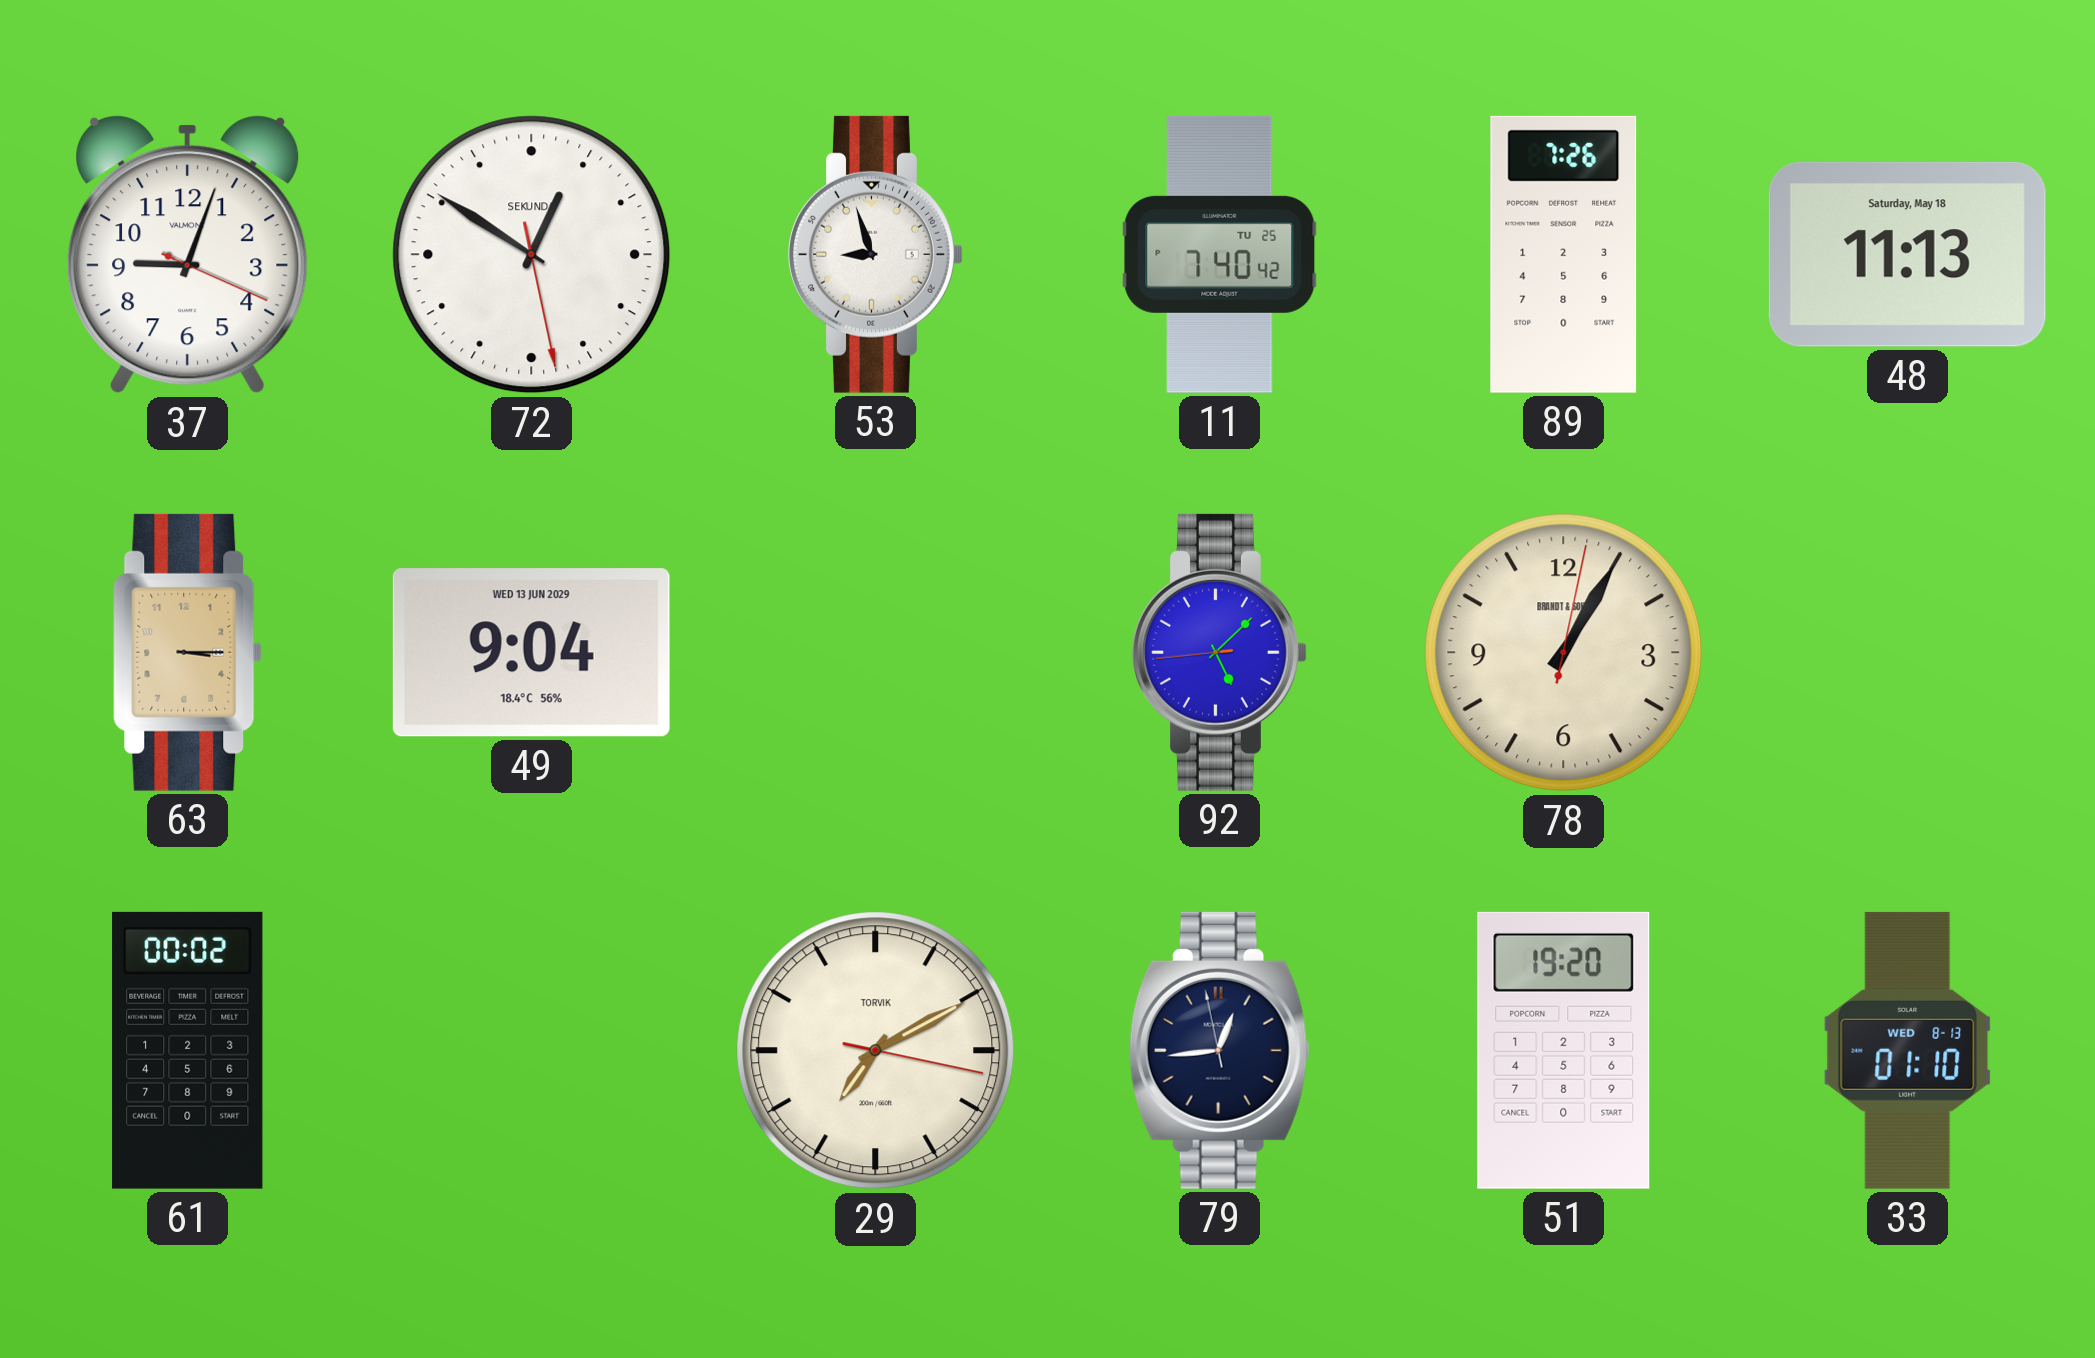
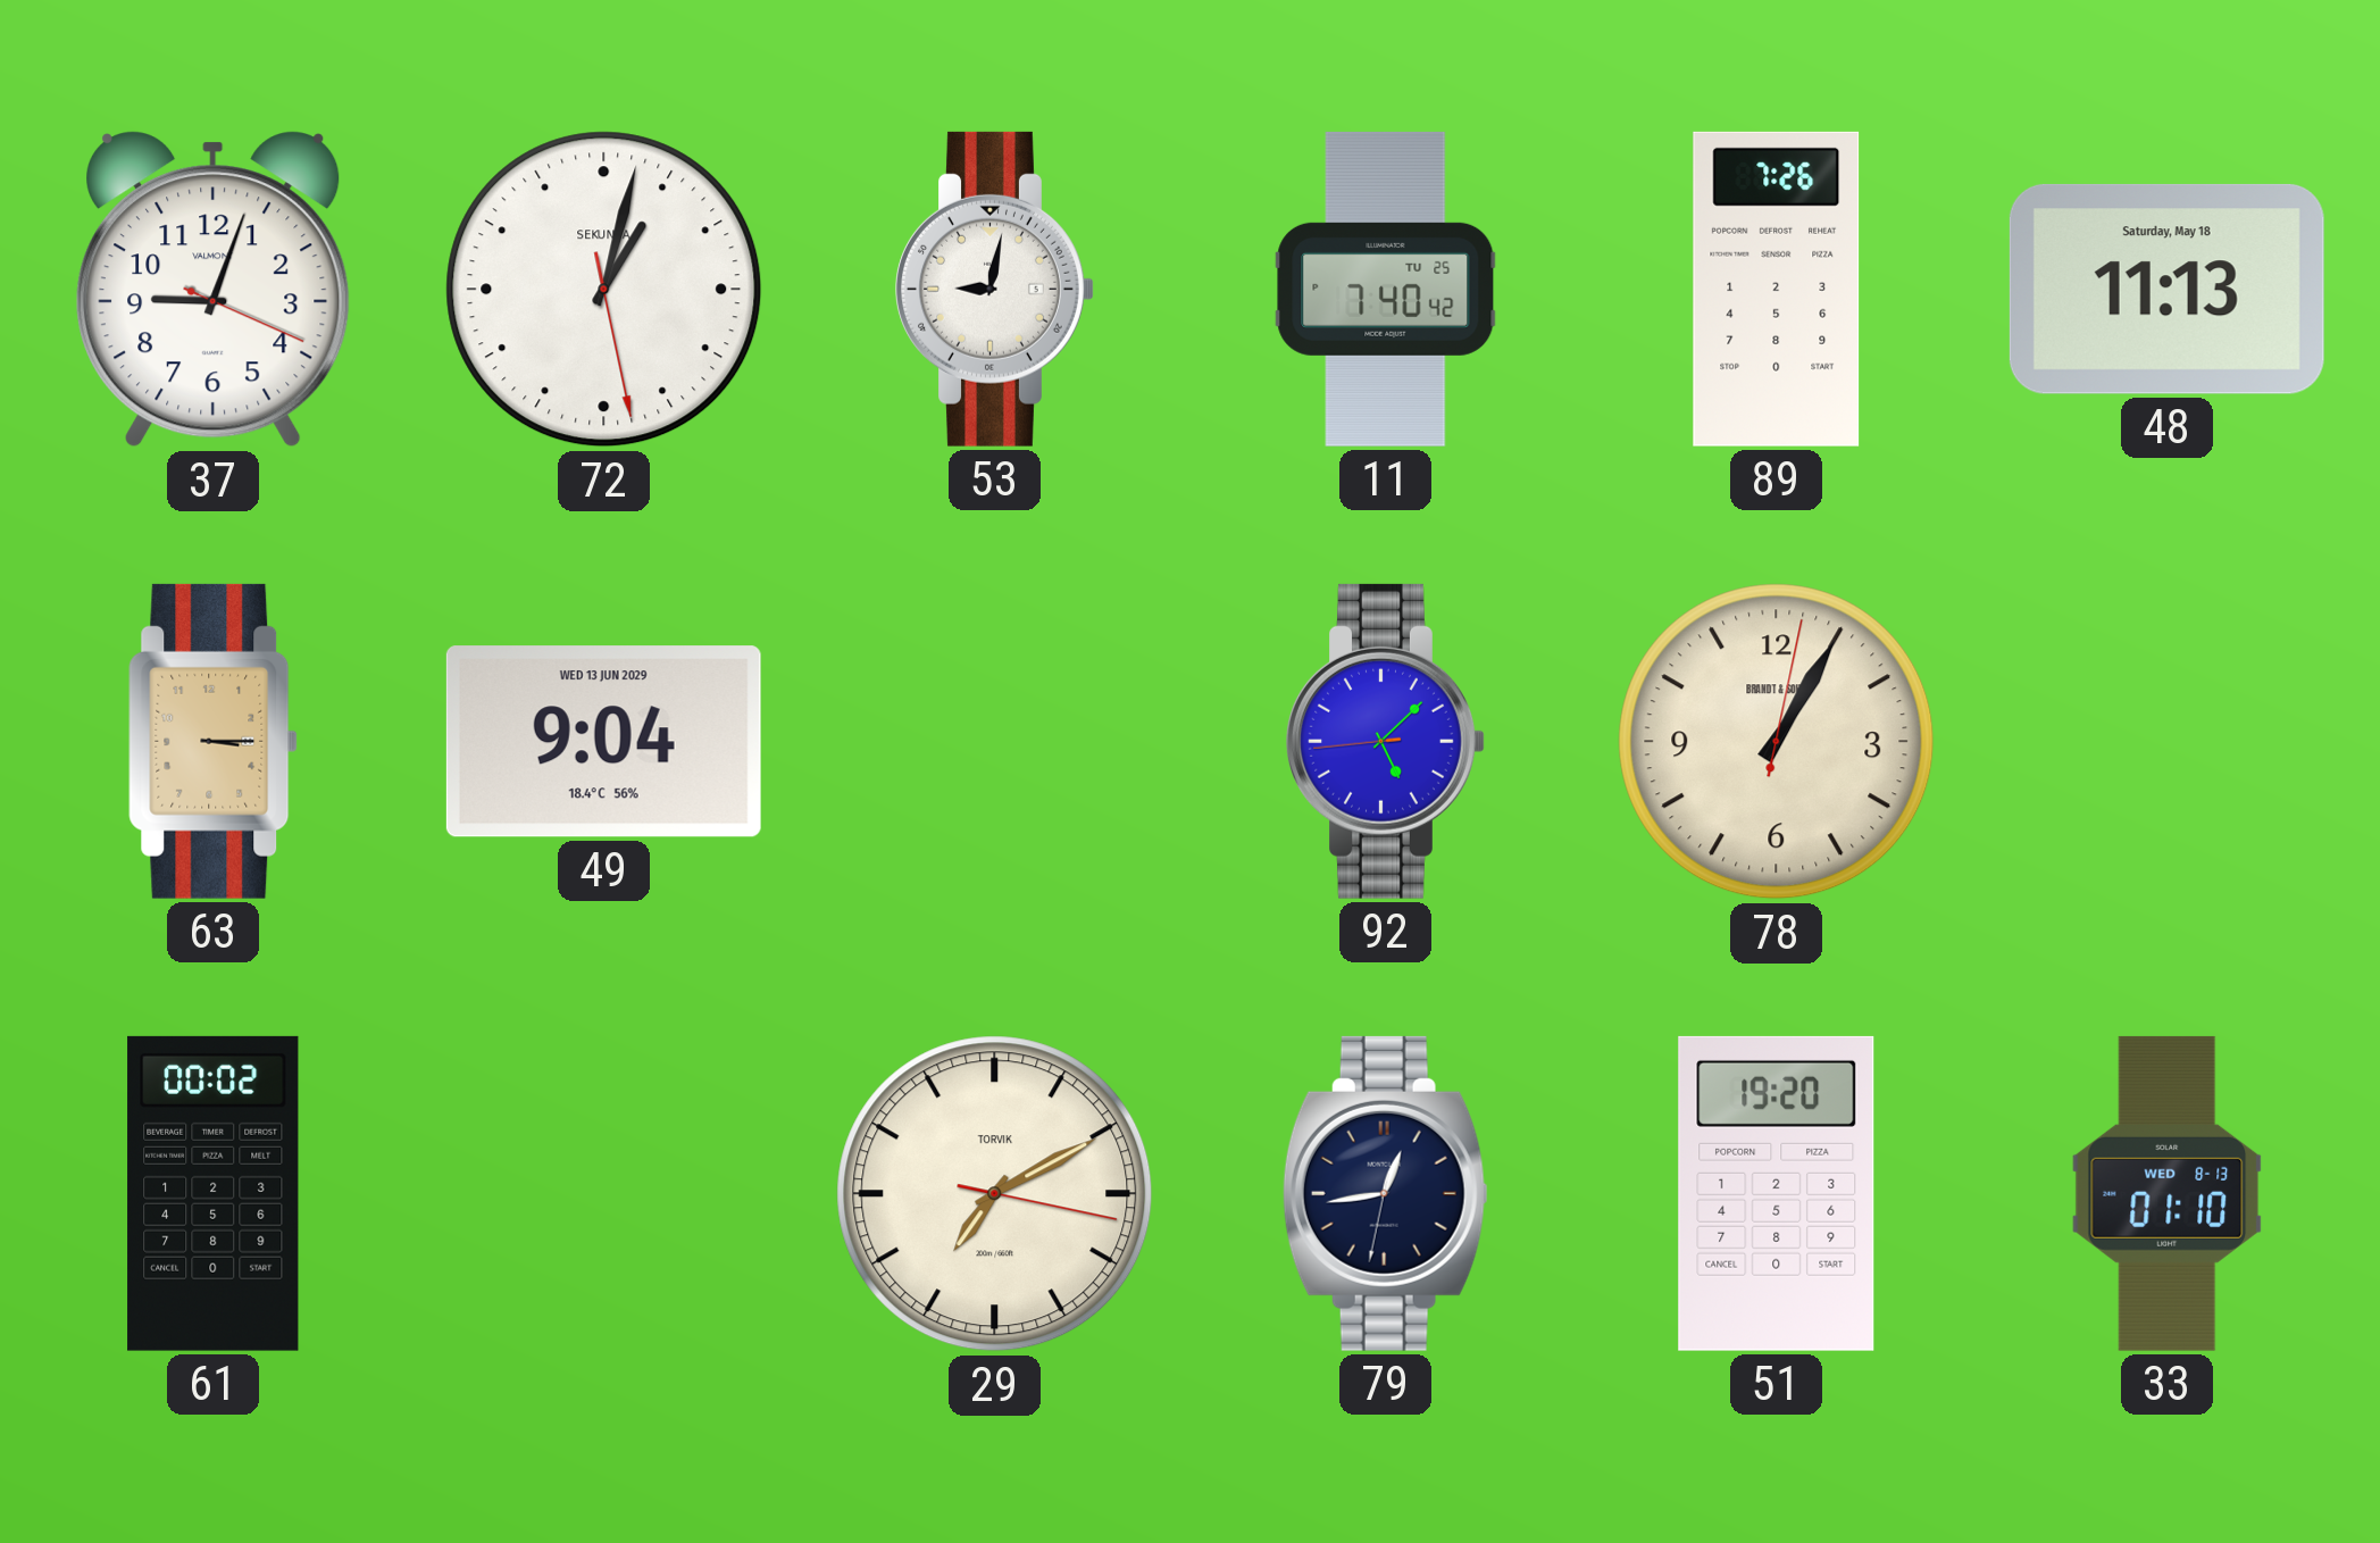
72: 12:50 -> 1:02 (604, 290)
53: 8:57 -> 9:02 (995, 289)
79: 12:43:58 -> 12:43:32 (1385, 1193)
